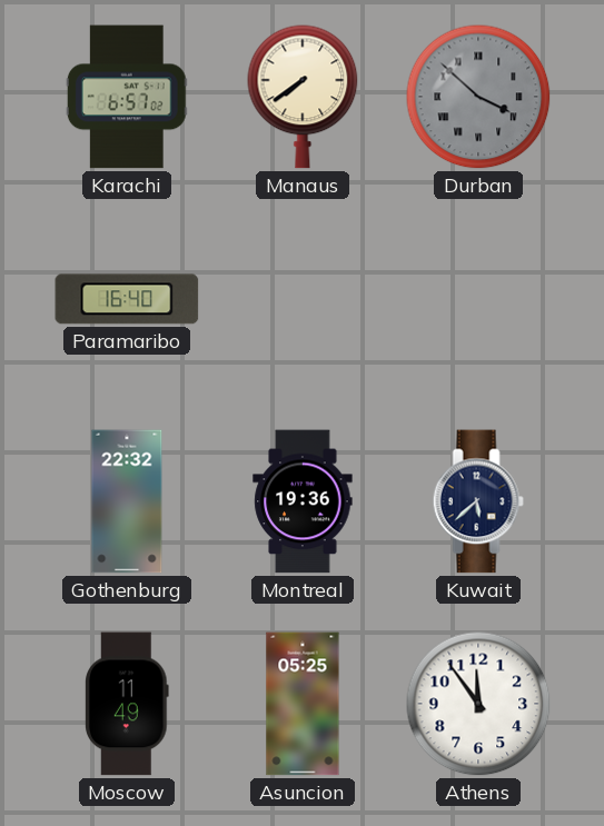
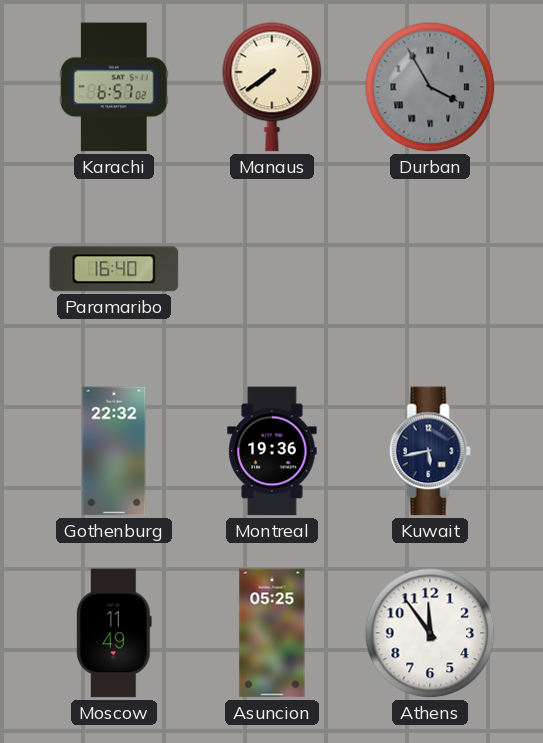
Durban: 3:52 -> 3:55 (430, 87)
Kuwait: 5:38 -> 5:43 (430, 451)
